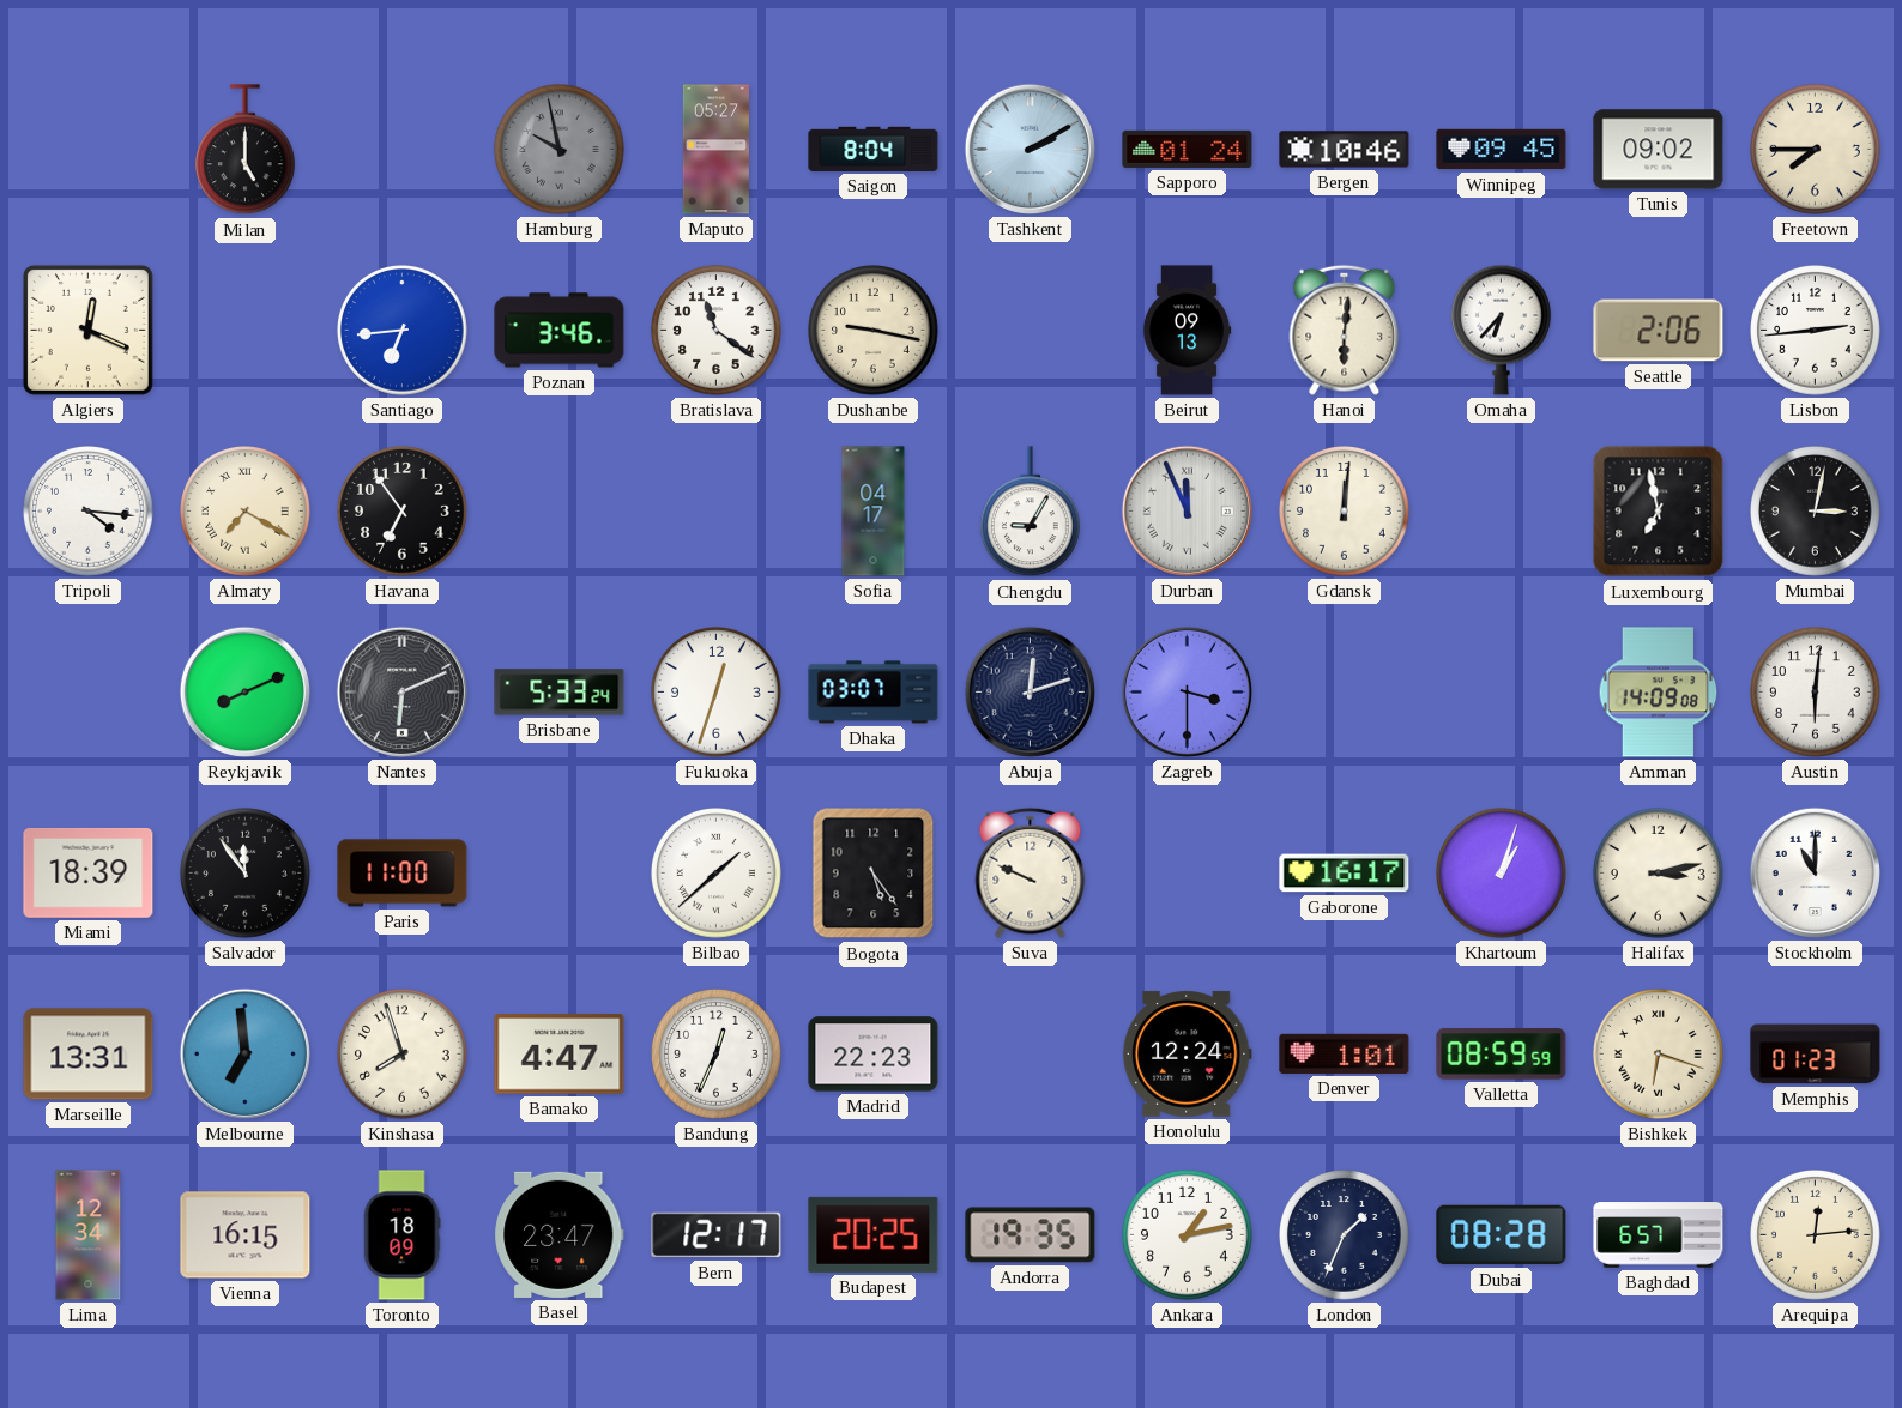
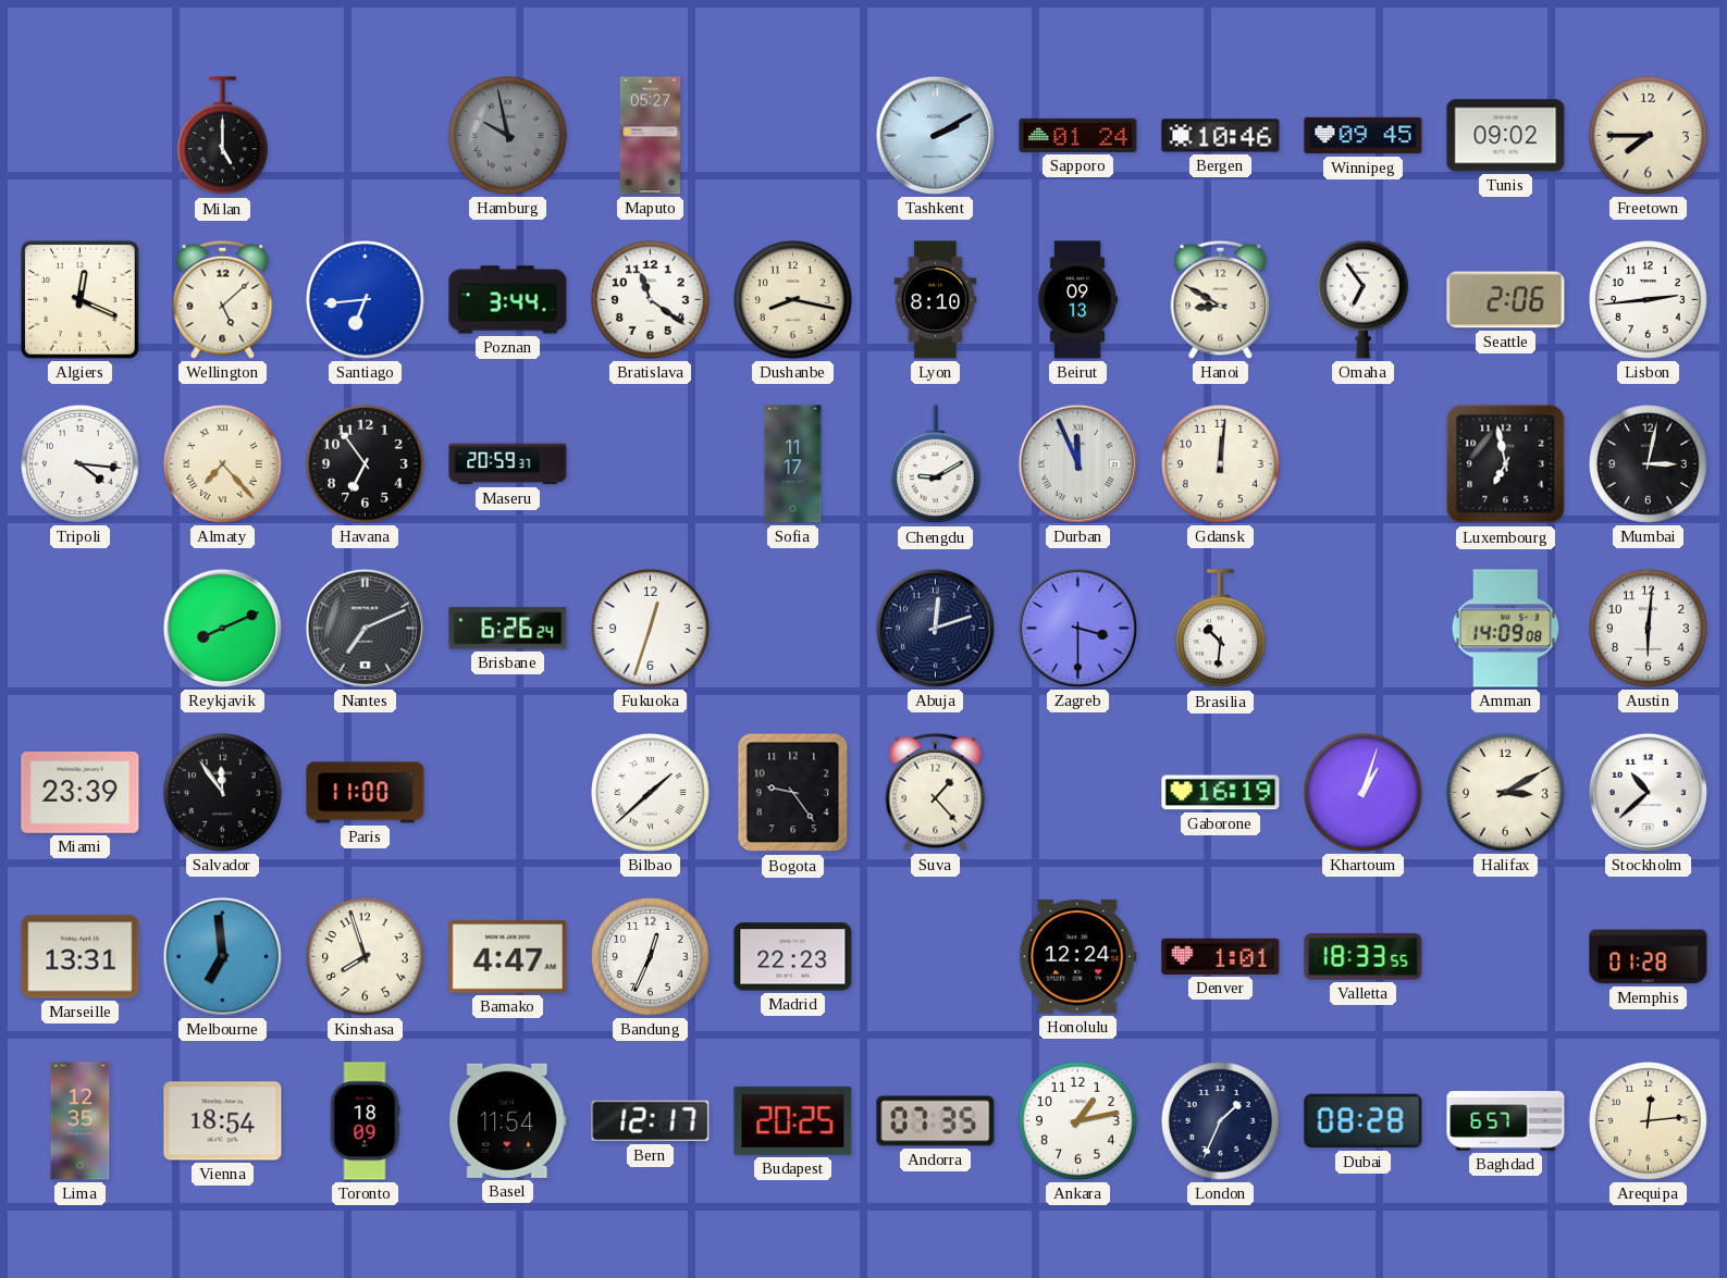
Saigon: 8:04 -> none (874, 149)
Wellington: none -> 5:08 (223, 299)
Poznan: 3:46 -> 3:44 (508, 300)
Dushanbe: 9:17 -> 8:17 (793, 300)
Lyon: none -> 8:10 (936, 300)
Hanoi: 6:01 -> 8:50 (1221, 299)
Omaha: 6:37 -> 6:54 (1364, 299)
Almaty: 7:20 -> 7:23 (223, 464)
Maseru: none -> 20:59 (508, 464)
Sofia: 04:17 -> 11:17 (793, 464)
Chengdu: 9:05 -> 9:10 (936, 464)
Nantes: 6:11 -> 7:11 (365, 628)
Brisbane: 5:33 -> 6:26 (508, 629)
Dhaka: 03:07 -> none (874, 693)
Brasilia: none -> 10:31 (1221, 629)
Miami: 18:39 -> 23:39 (81, 792)
Bogota: 5:24 -> 9:24 (793, 793)
Suva: 9:49 -> 1:23 (936, 792)
Gaborone: 16:17 -> 16:19 (1221, 793)
Halifax: 3:13 -> 3:10 (1506, 793)
Stockholm: 11:00 -> 10:38 (1648, 792)
Valletta: 08:59 -> 18:33 (1364, 957)
Bishkek: 6:18 -> none (1659, 1055)
Memphis: 01:23 -> 01:28 (1649, 957)
Lima: 12:34 -> 12:35 (81, 1121)
Vienna: 16:15 -> 18:54 (223, 1121)
Basel: 23:47 -> 11:54 (508, 1120)
Andorra: 19:35 -> 07:35 (936, 1121)
